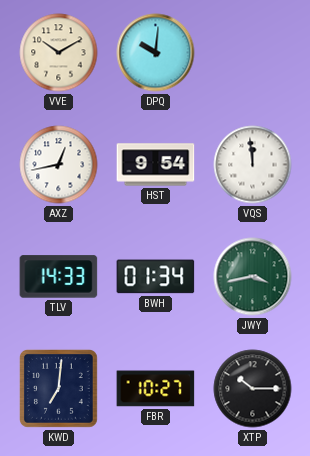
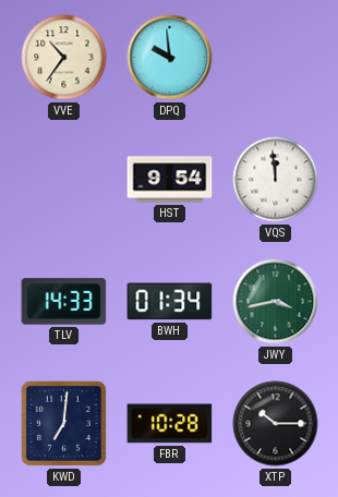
VVE: 10:10 -> 10:36 (64, 58)
DPQ: 10:01 -> 9:59 (170, 58)
AXZ: 12:43 -> none (59, 165)
FBR: 10:27 -> 10:28 (170, 424)
